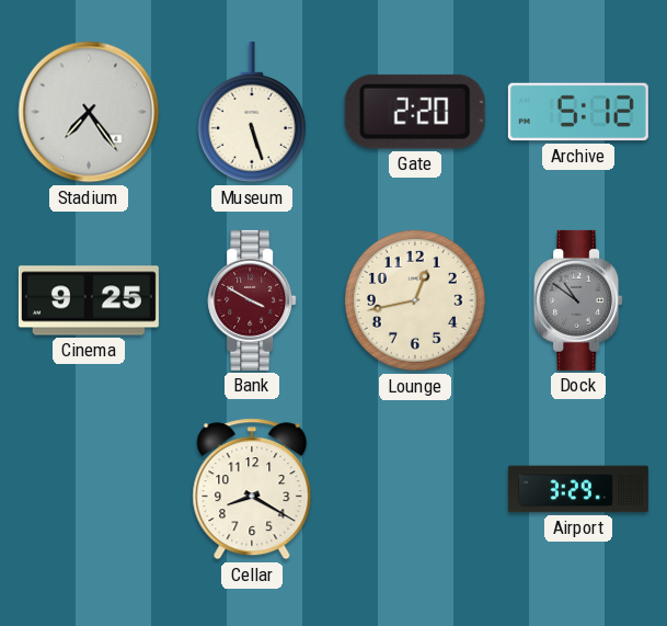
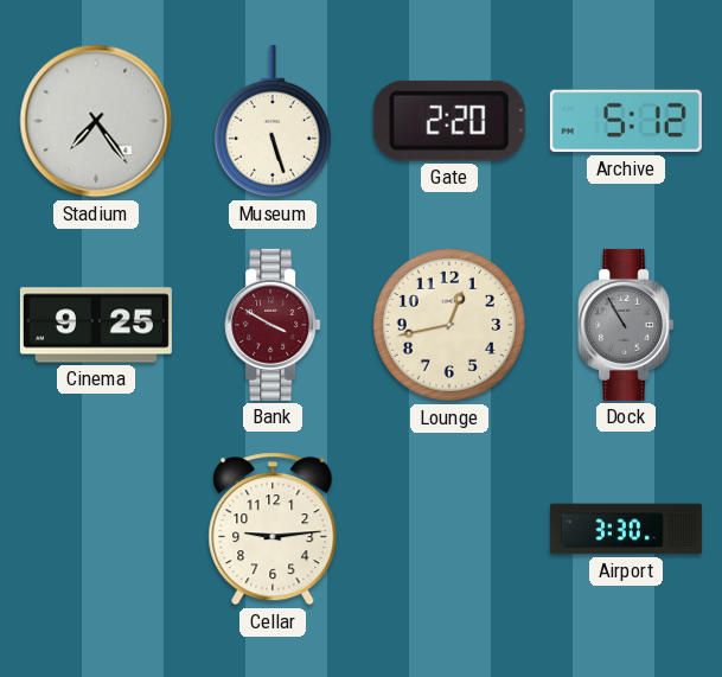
Dock: 10:51 -> 10:55 (626, 325)
Cellar: 8:20 -> 9:14 (273, 529)
Airport: 3:29 -> 3:30 (626, 529)
